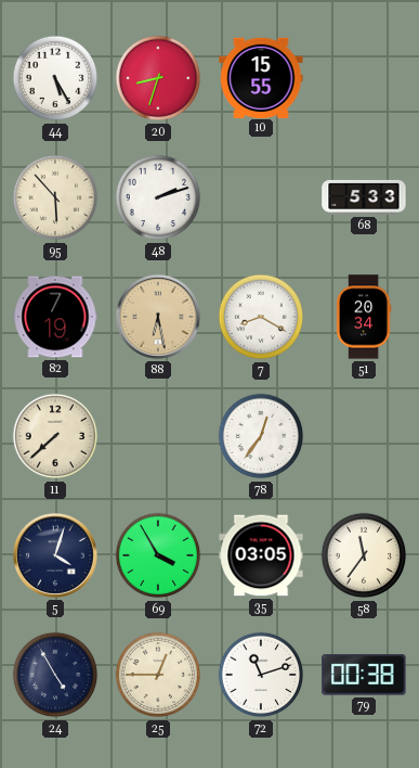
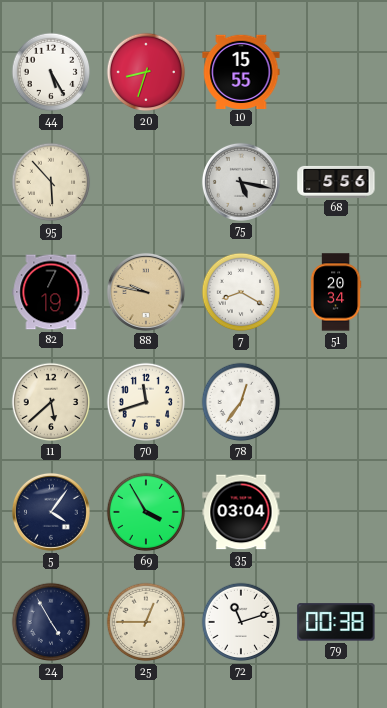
48: 2:12 -> none (158, 197)
75: none -> 5:17 (241, 182)
68: 5:33 -> 5:56 (336, 182)
88: 6:28 -> 9:47 (146, 292)
11: 7:38 -> 5:38 (51, 402)
70: none -> 11:42 (146, 402)
5: 4:03 -> 4:06 (51, 512)
35: 03:05 -> 03:04 (241, 512)
58: 11:36 -> none (364, 555)
